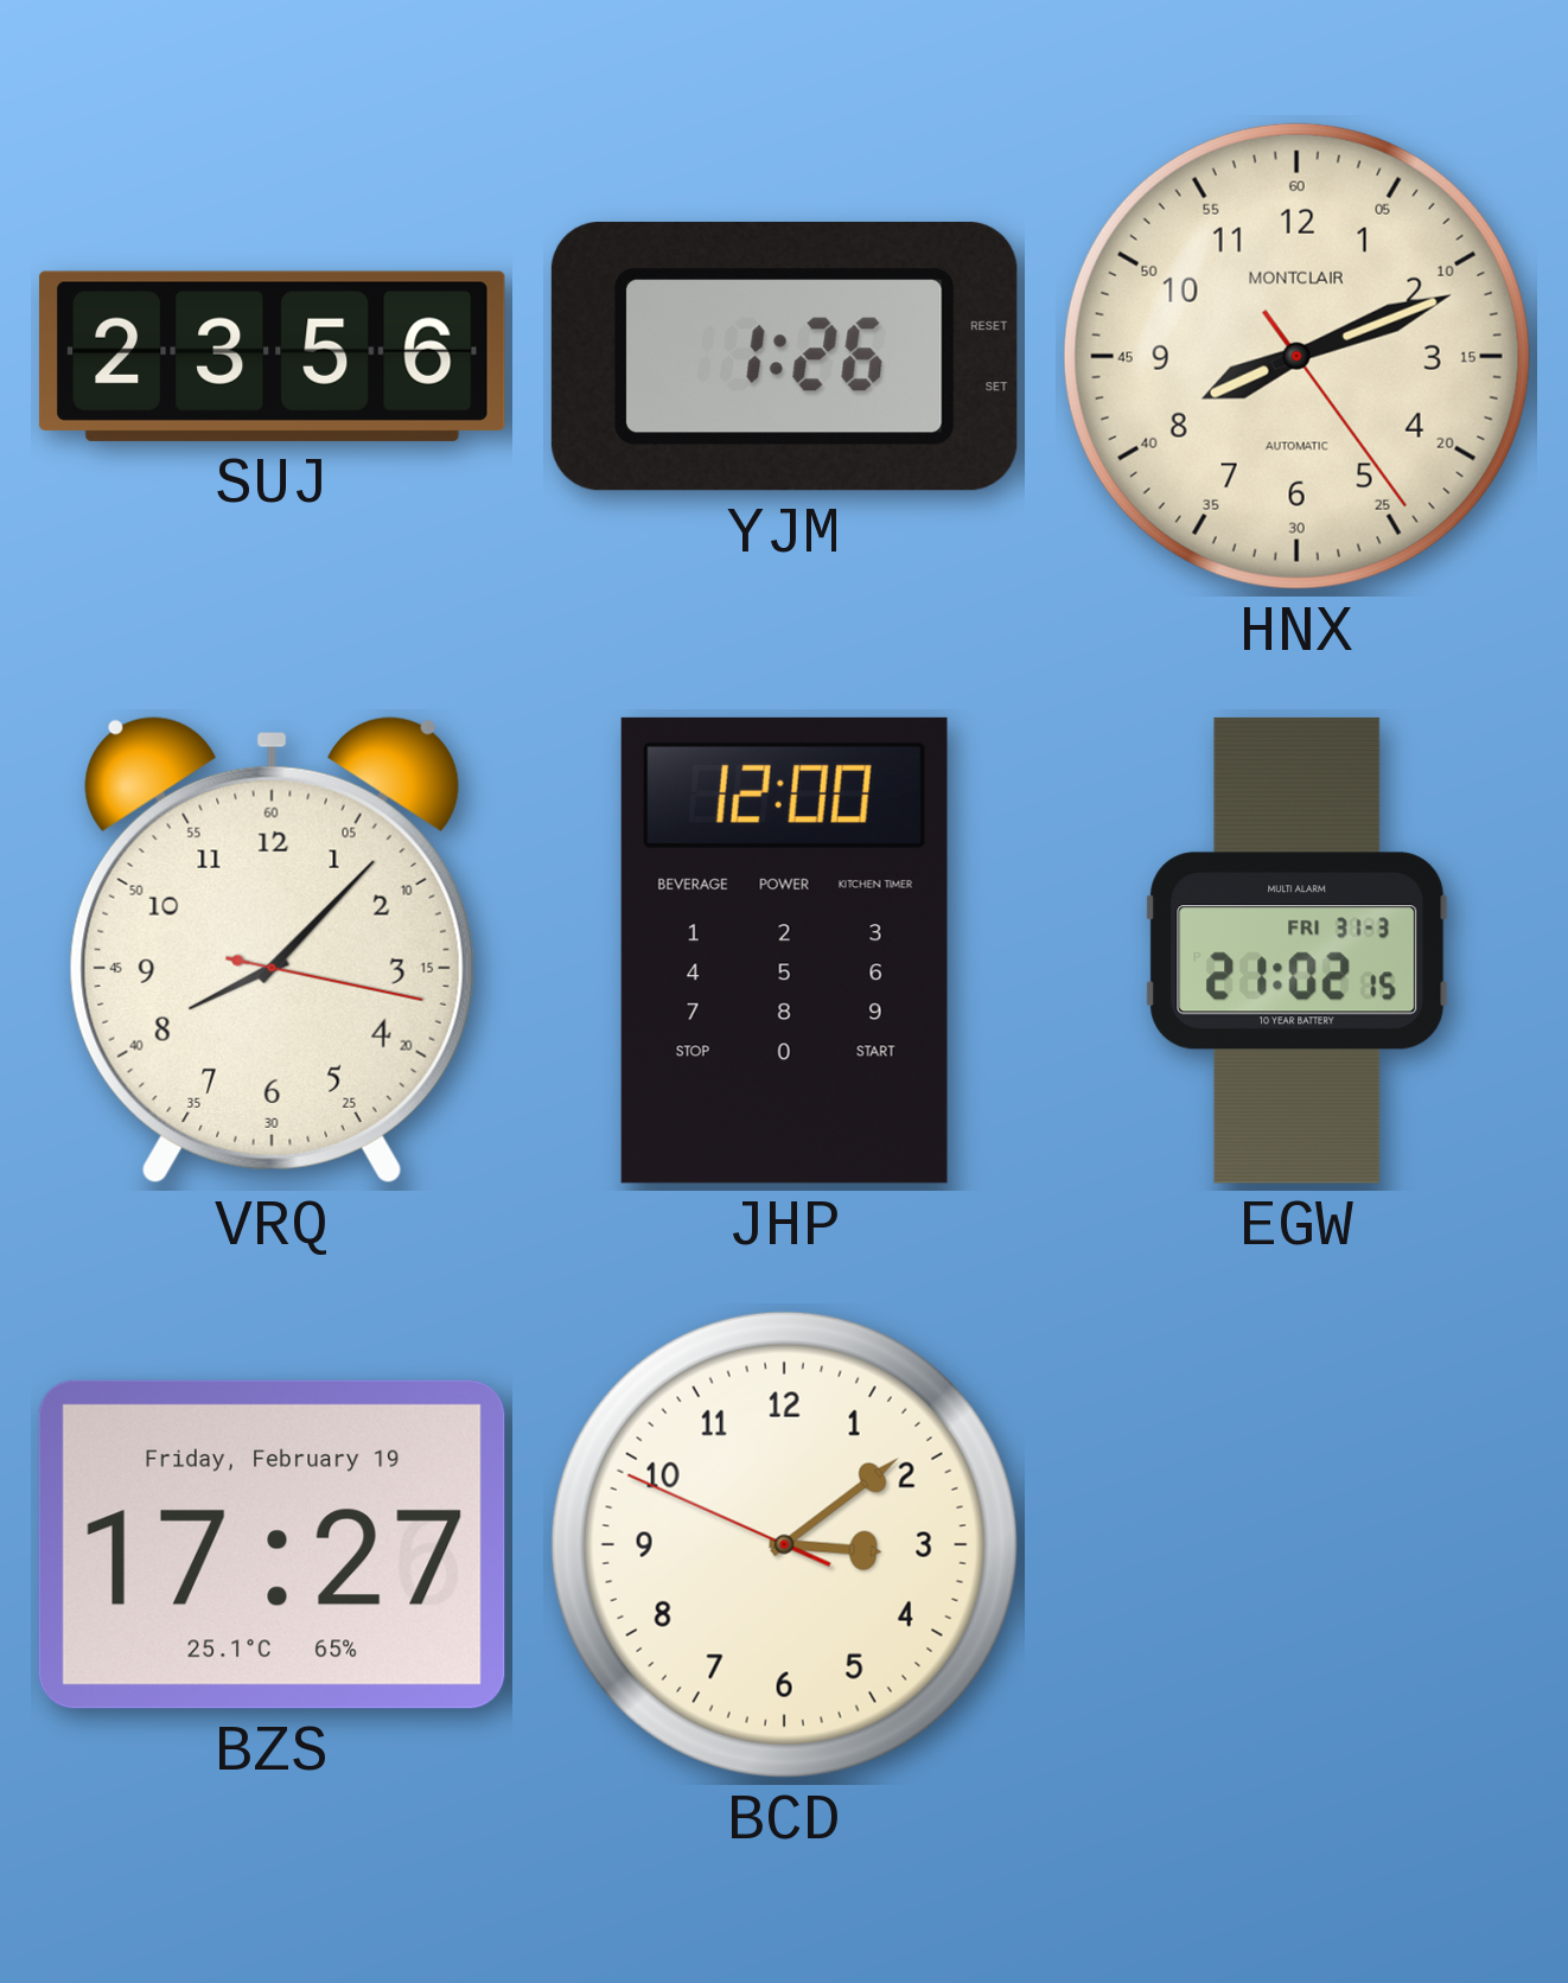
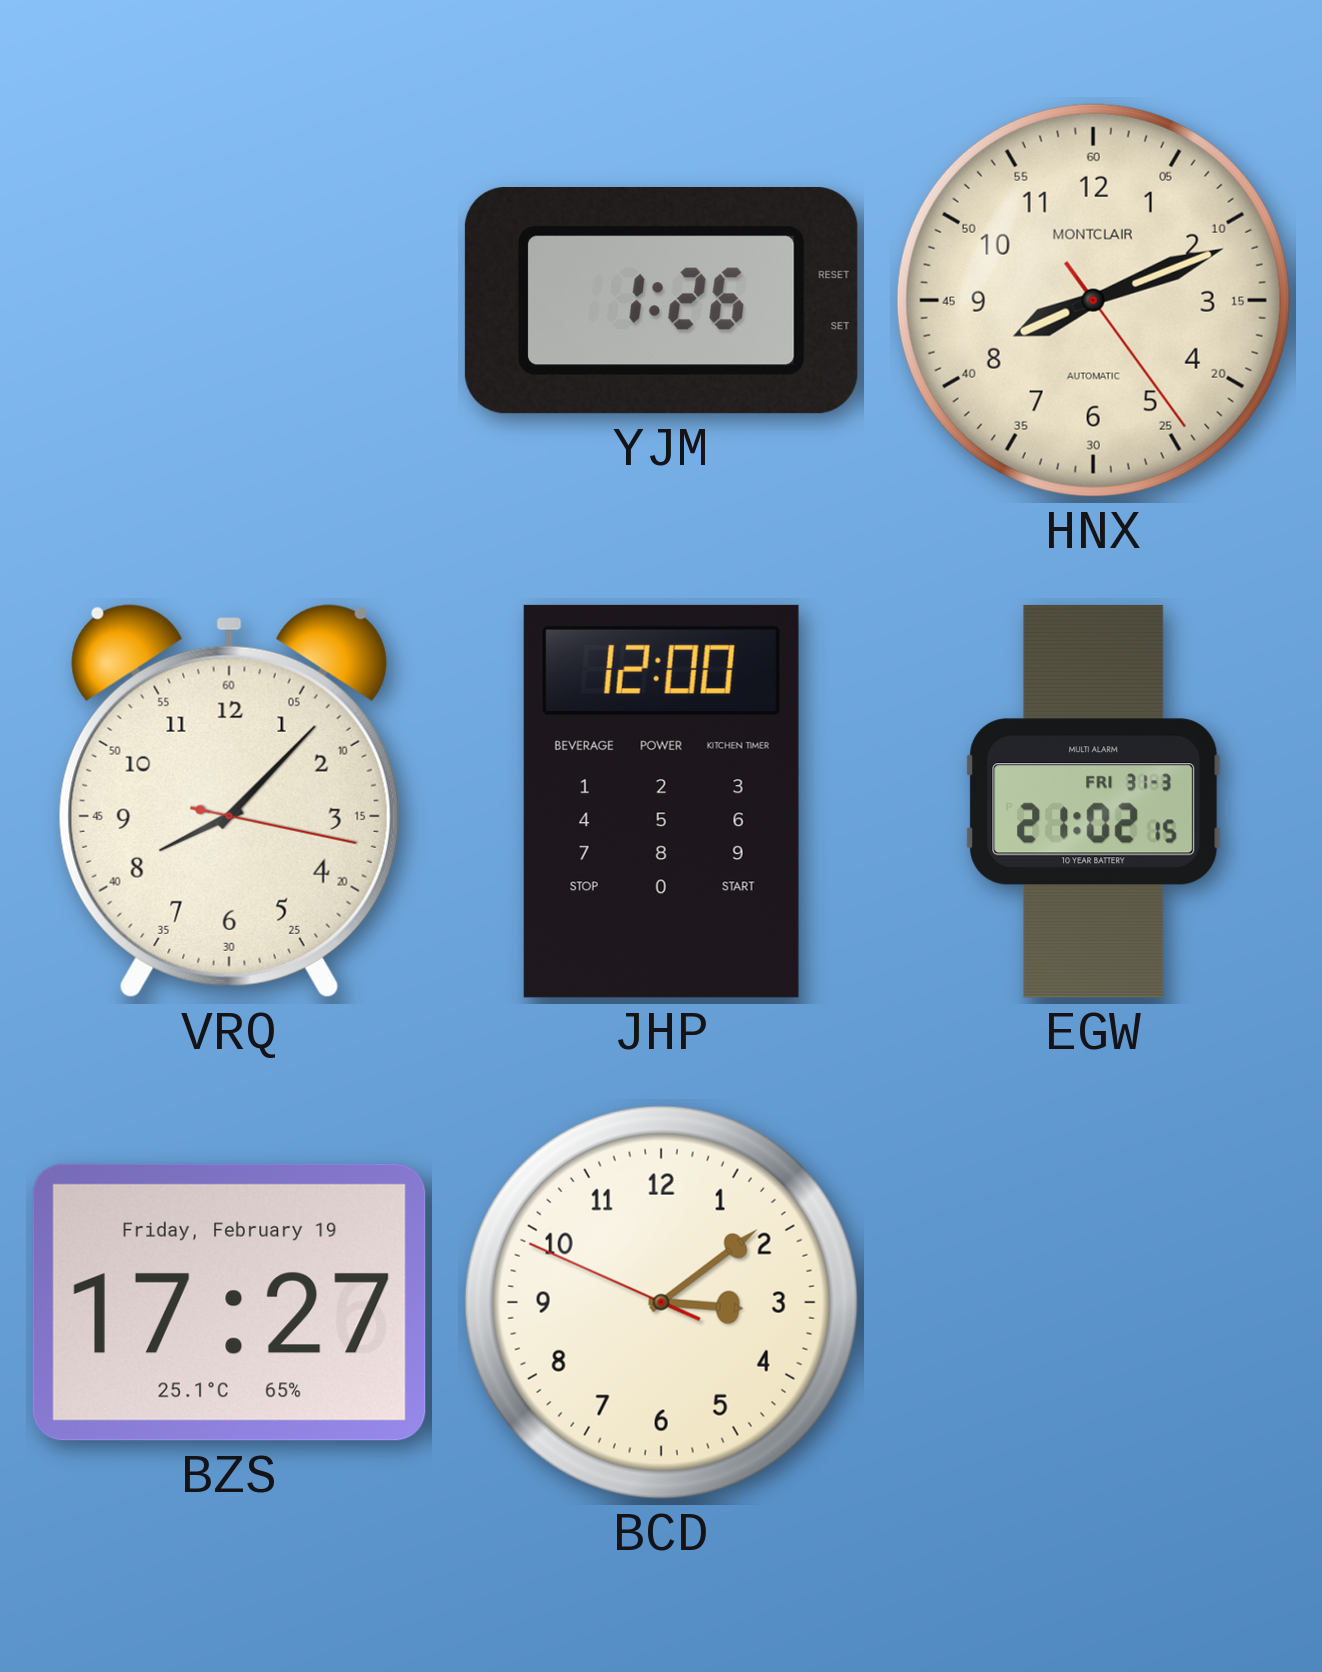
SUJ: 23:56 -> none (272, 356)
